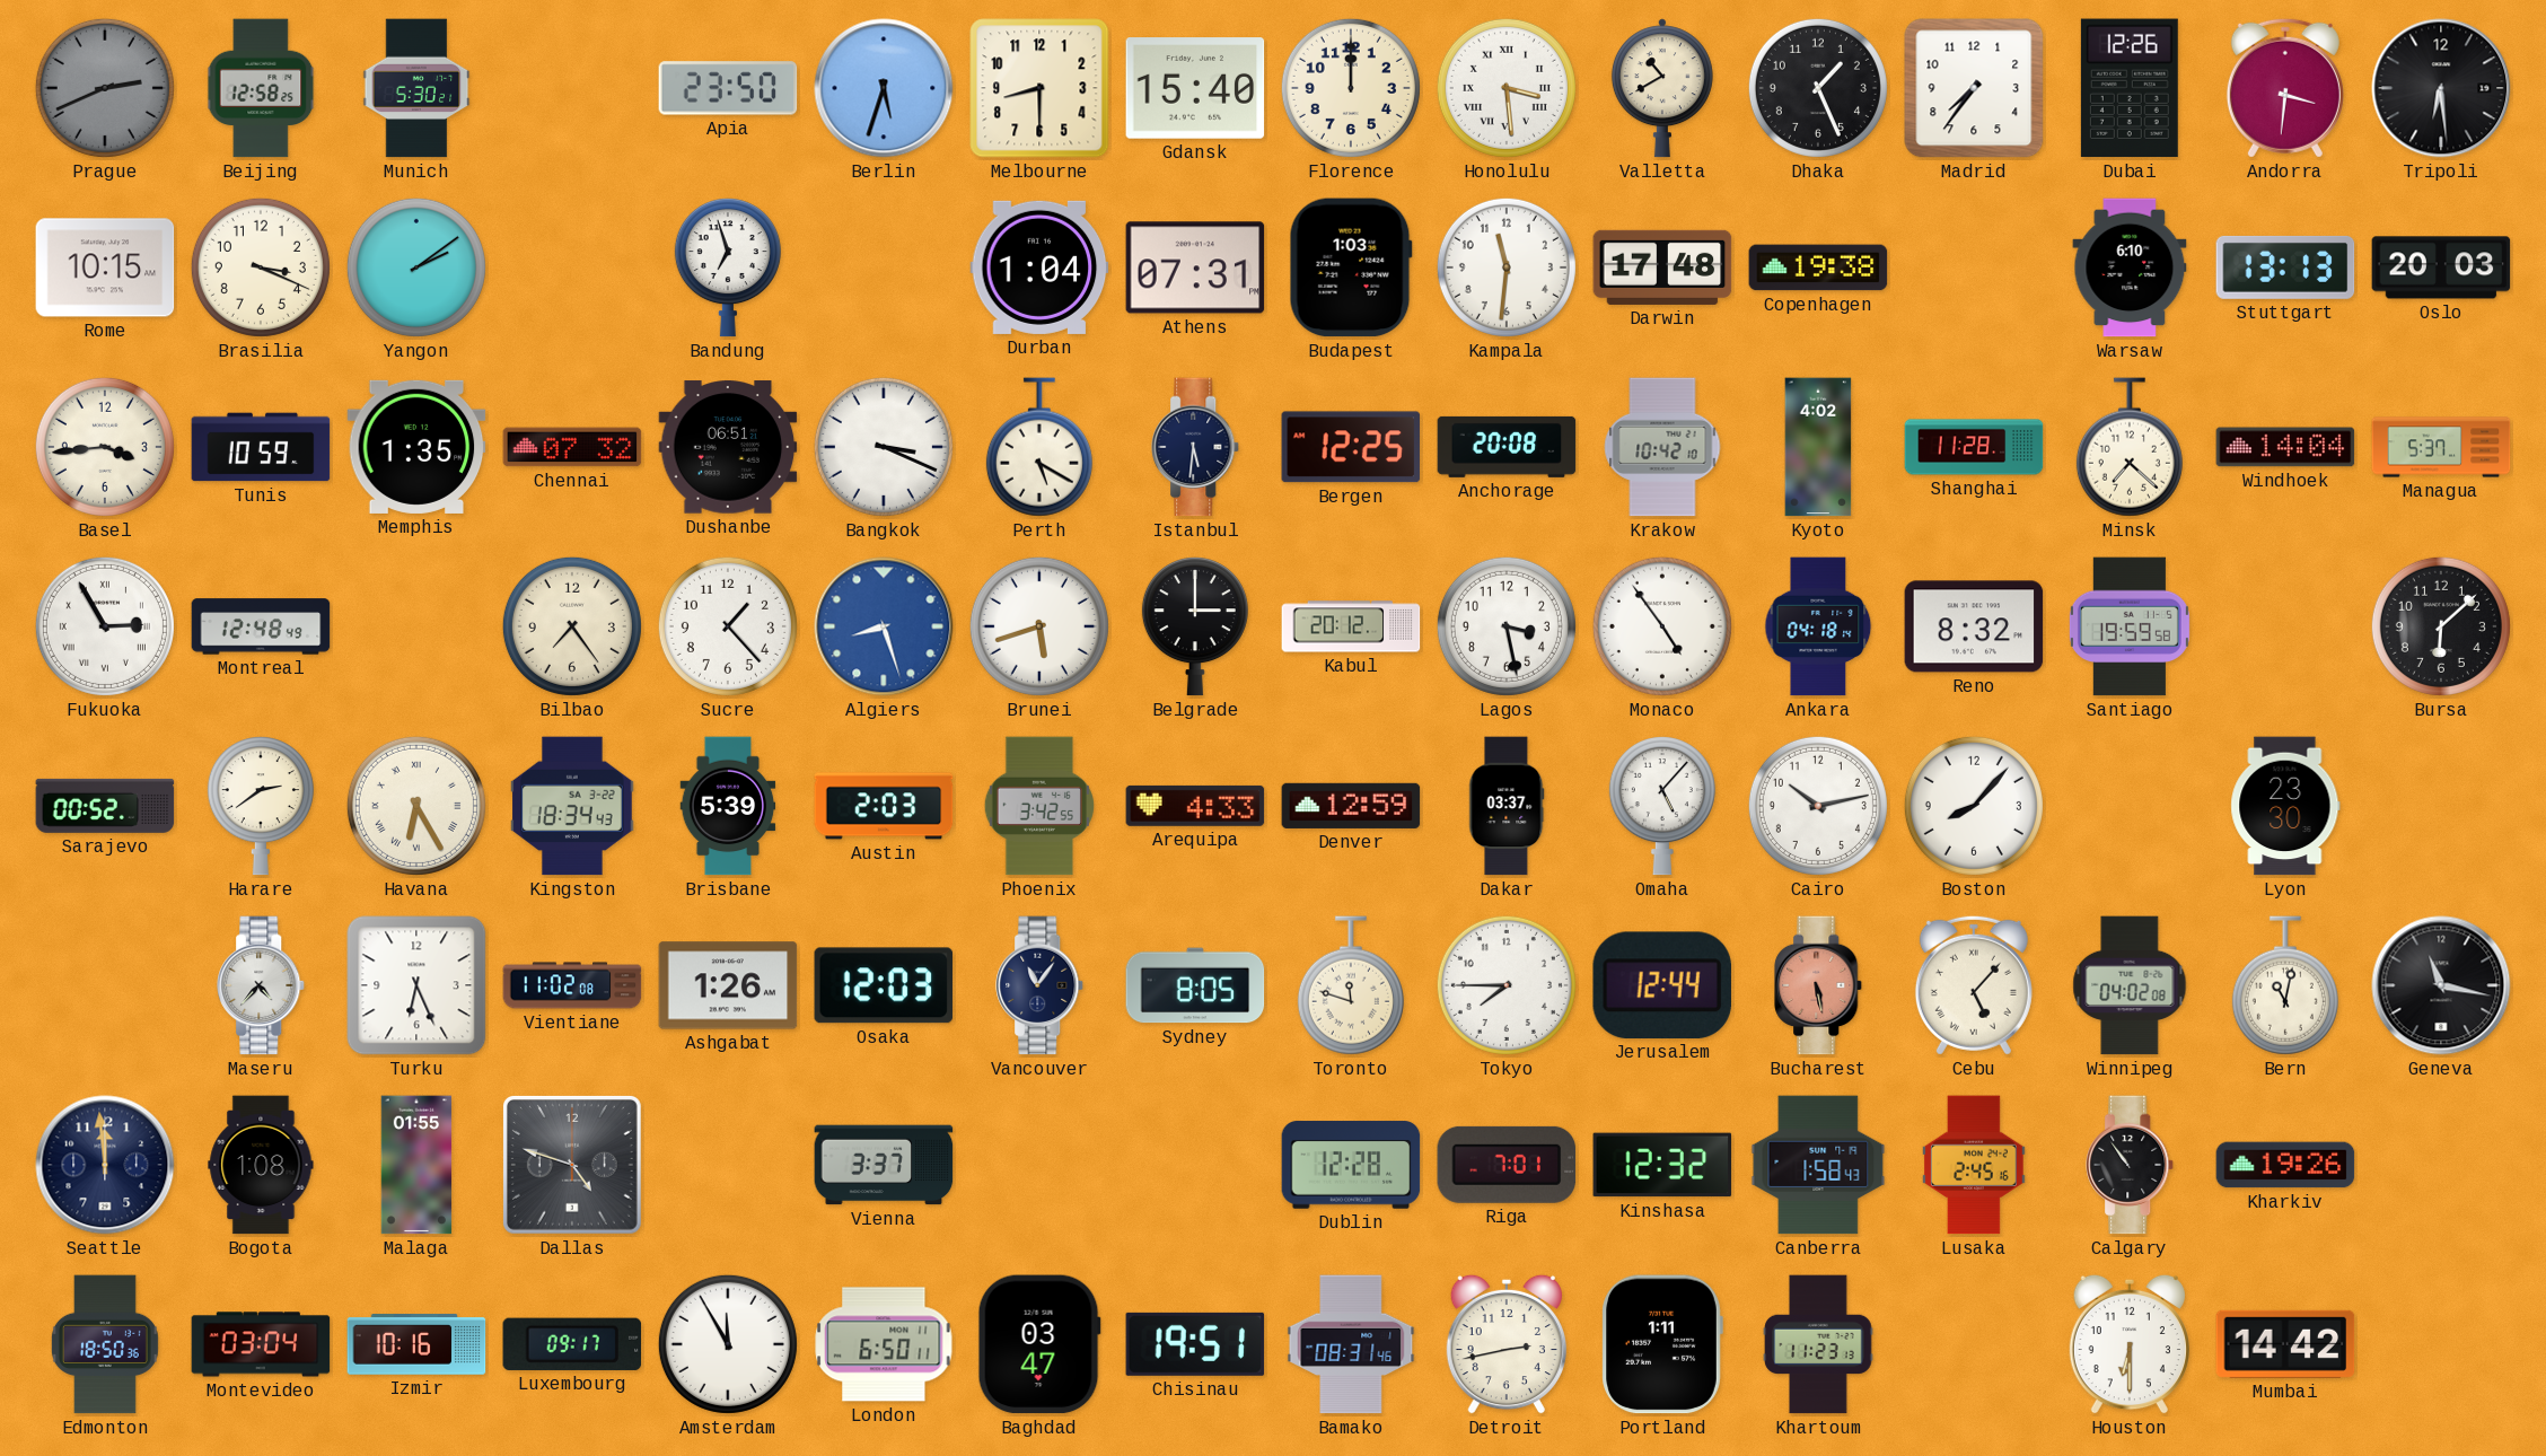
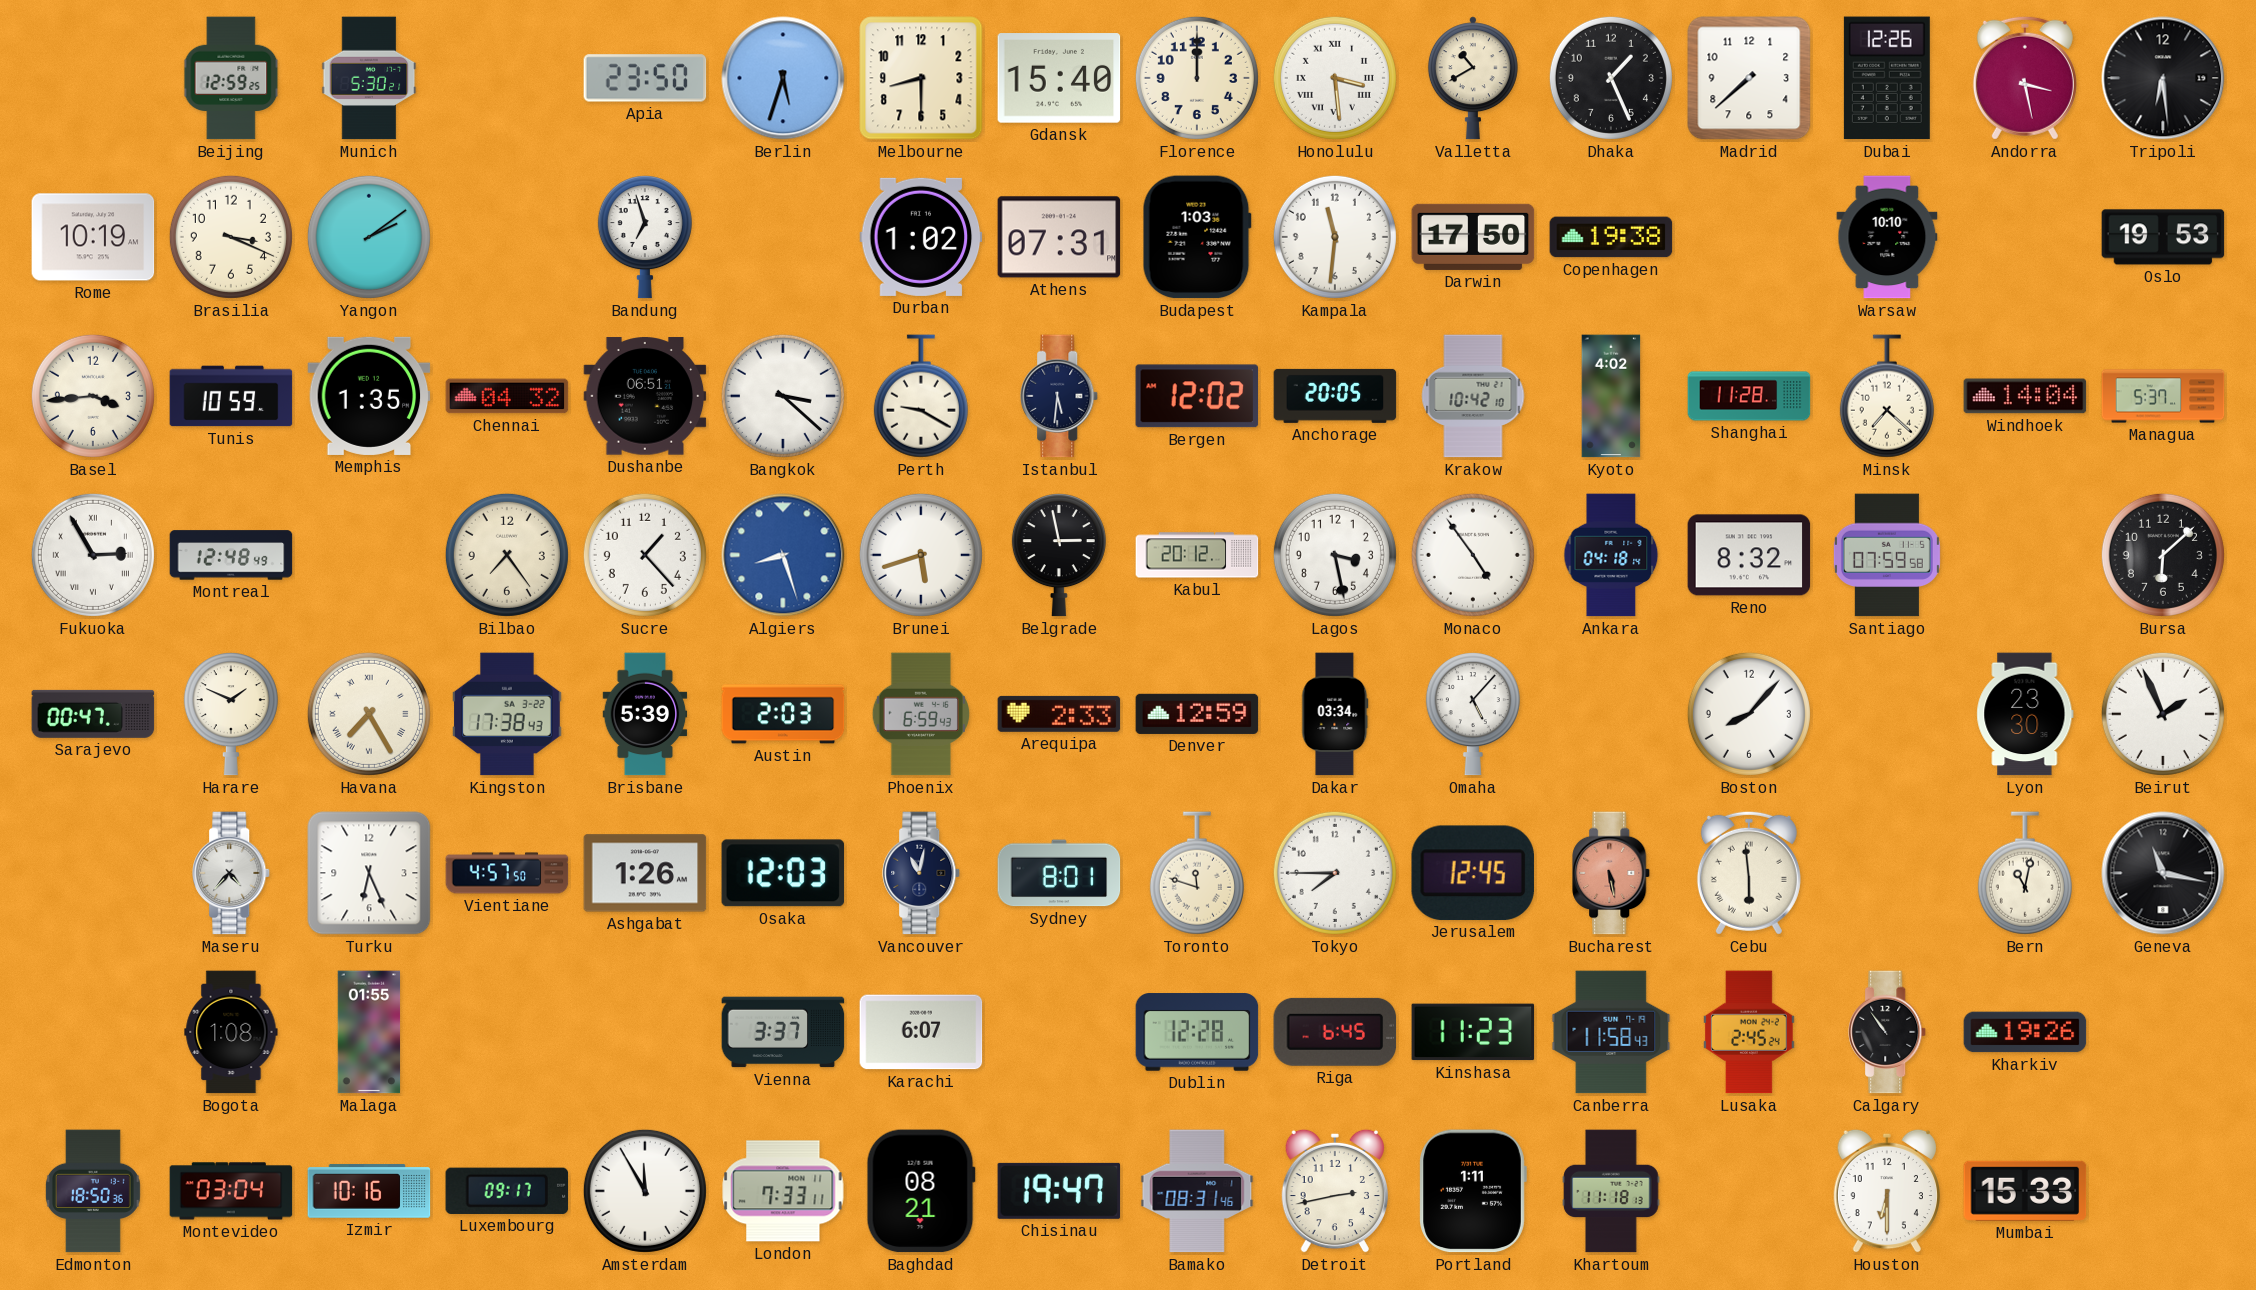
Prague: 2:41 -> none (105, 88)
Beijing: 12:58 -> 12:59 (231, 78)
Madrid: 7:36 -> 7:38 (1749, 78)
Andorra: 3:31 -> 3:28 (2025, 78)
Rome: 10:15 -> 10:19 (93, 237)
Durban: 1:04 -> 1:02 (921, 237)
Darwin: 17:48 -> 17:50 (1473, 237)
Warsaw: 6:10 -> 10:10 (1887, 237)
Stuttgart: 13:13 -> none (2285, 267)
Oslo: 20:03 -> 19:53 (2163, 237)
Chennai: 07:32 -> 04:32 (507, 396)
Bangkok: 3:19 -> 3:22 (783, 396)
Perth: 5:20 -> 9:20 (921, 396)
Bergen: 12:25 -> 12:02 (1197, 396)
Anchorage: 20:08 -> 20:05 (1335, 396)
Belgrade: 3:00 -> 2:58 (1059, 555)
Santiago: 19:59 -> 07:59 (1887, 555)
Sarajevo: 00:52 -> 00:47 (93, 714)
Harare: 2:39 -> 1:49 (231, 714)
Havana: 6:25 -> 7:25 (369, 714)
Kingston: 18:34 -> 17:38 (507, 714)
Phoenix: 3:42 -> 6:59 (921, 714)
Arequipa: 4:33 -> 2:33 (1059, 714)
Dakar: 03:37 -> 03:34 (1335, 714)
Cairo: 10:13 -> none (1818, 806)
Beirut: none -> 1:56 (2163, 714)
Vientiane: 11:02 -> 4:57 (507, 873)
Vancouver: 11:06 -> 11:02 (922, 873)
Sydney: 8:05 -> 8:01 (1059, 873)
Jerusalem: 12:44 -> 12:45 (1473, 873)
Cebu: 5:07 -> 5:59 (1749, 873)
Winnipeg: 04:02 -> none (2130, 985)
Seattle: 11:59 -> none (105, 1165)
Dallas: 4:48 -> none (572, 1165)
Karachi: none -> 6:07 (921, 1032)
Riga: 7:01 -> 6:45 (1335, 1032)
Kinshasa: 12:32 -> 11:23 (1473, 1032)
Canberra: 1:58 -> 11:58 (1611, 1032)
Lusaka: 2:45:16 -> 2:45:24 (1750, 1032)
London: 6:50 -> 7:33 (783, 1191)
Baghdad: 03:47 -> 08:21 (921, 1191)
Chisinau: 19:51 -> 19:47 (1059, 1191)
Khartoum: 11:23 -> 11:18 (1611, 1191)
Mumbai: 14:42 -> 15:33 (2025, 1191)
